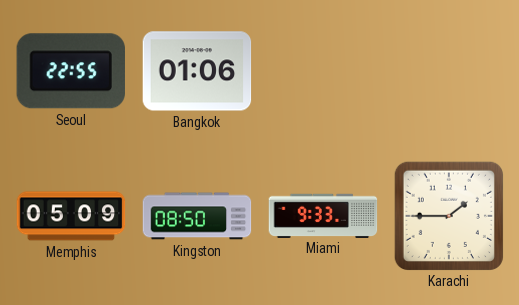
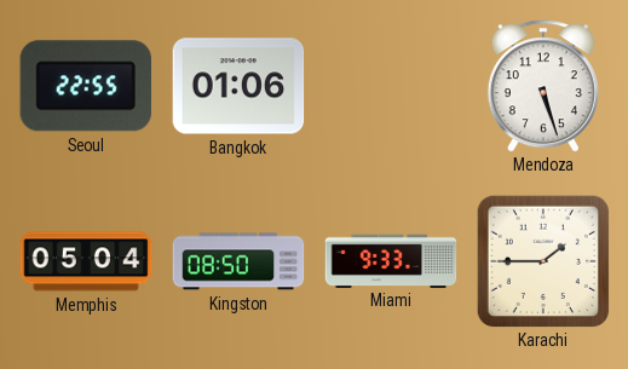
Mendoza: none -> 5:27 (543, 86)
Memphis: 05:09 -> 05:04 (86, 261)
